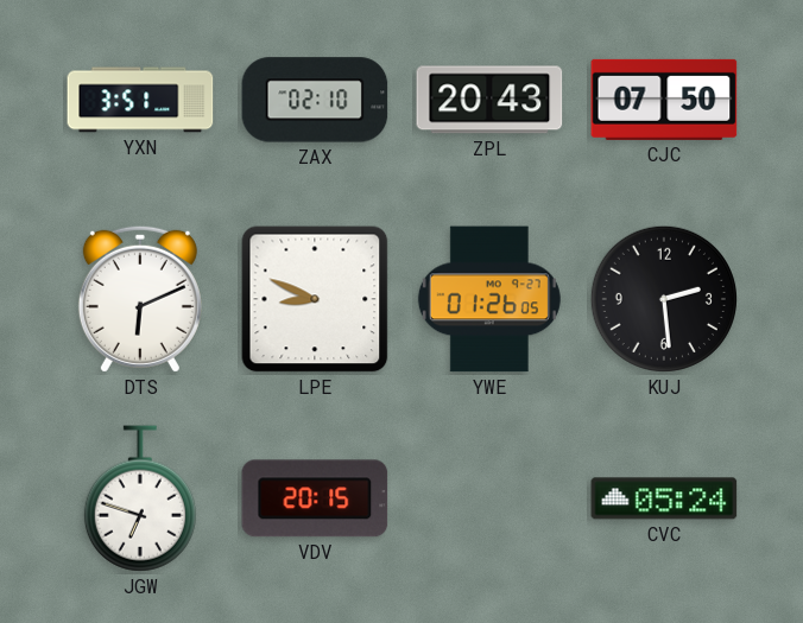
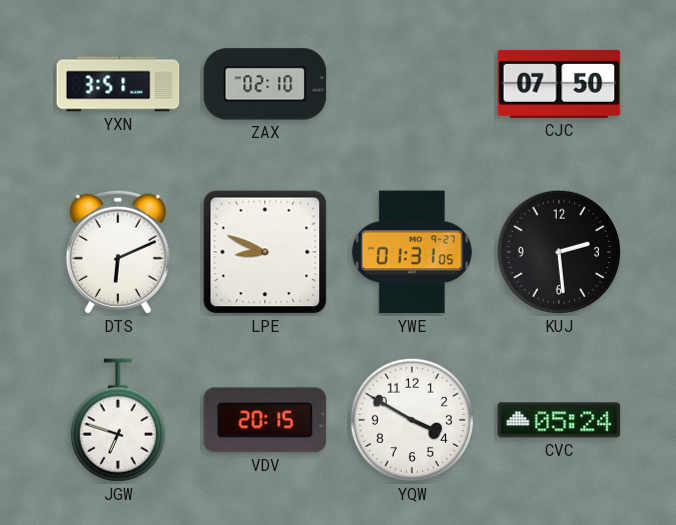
ZPL: 20:43 -> none (489, 100)
YWE: 01:26 -> 01:31 (412, 252)
YQW: none -> 3:50 (412, 420)
